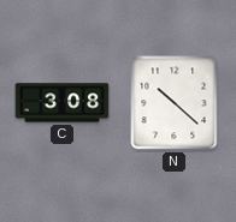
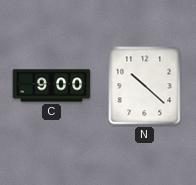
C: 3:08 -> 9:00 (52, 86)
